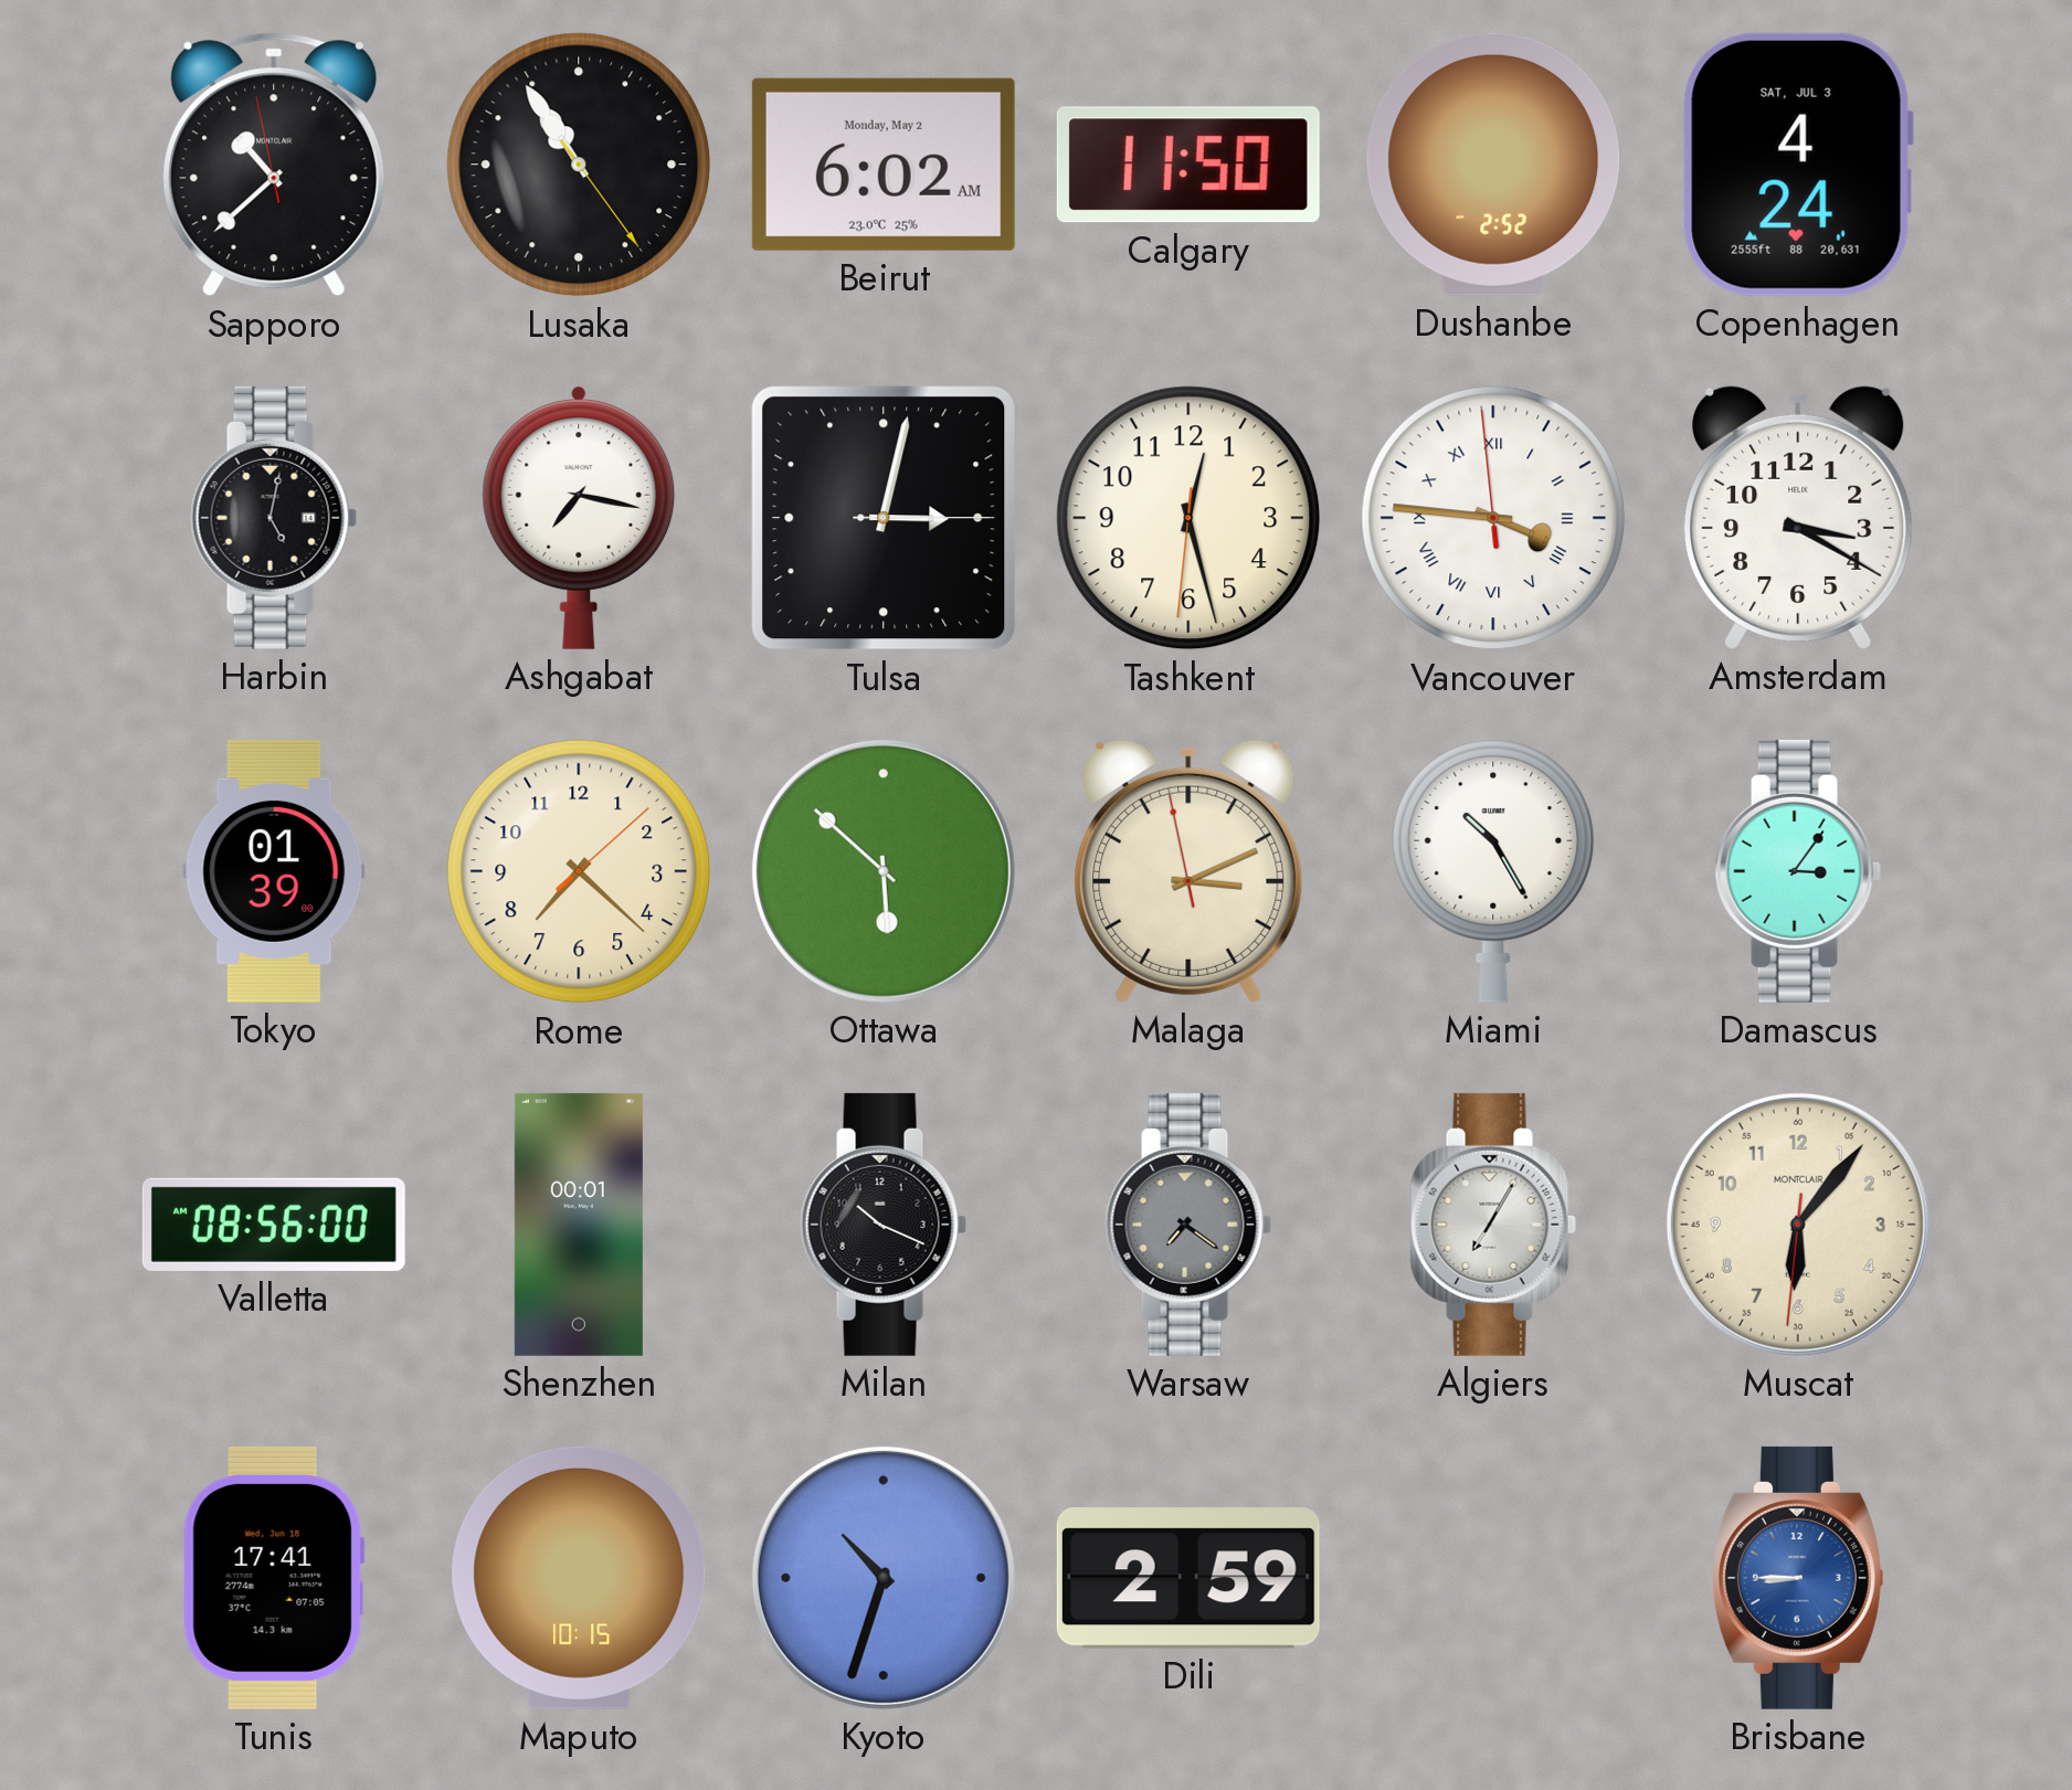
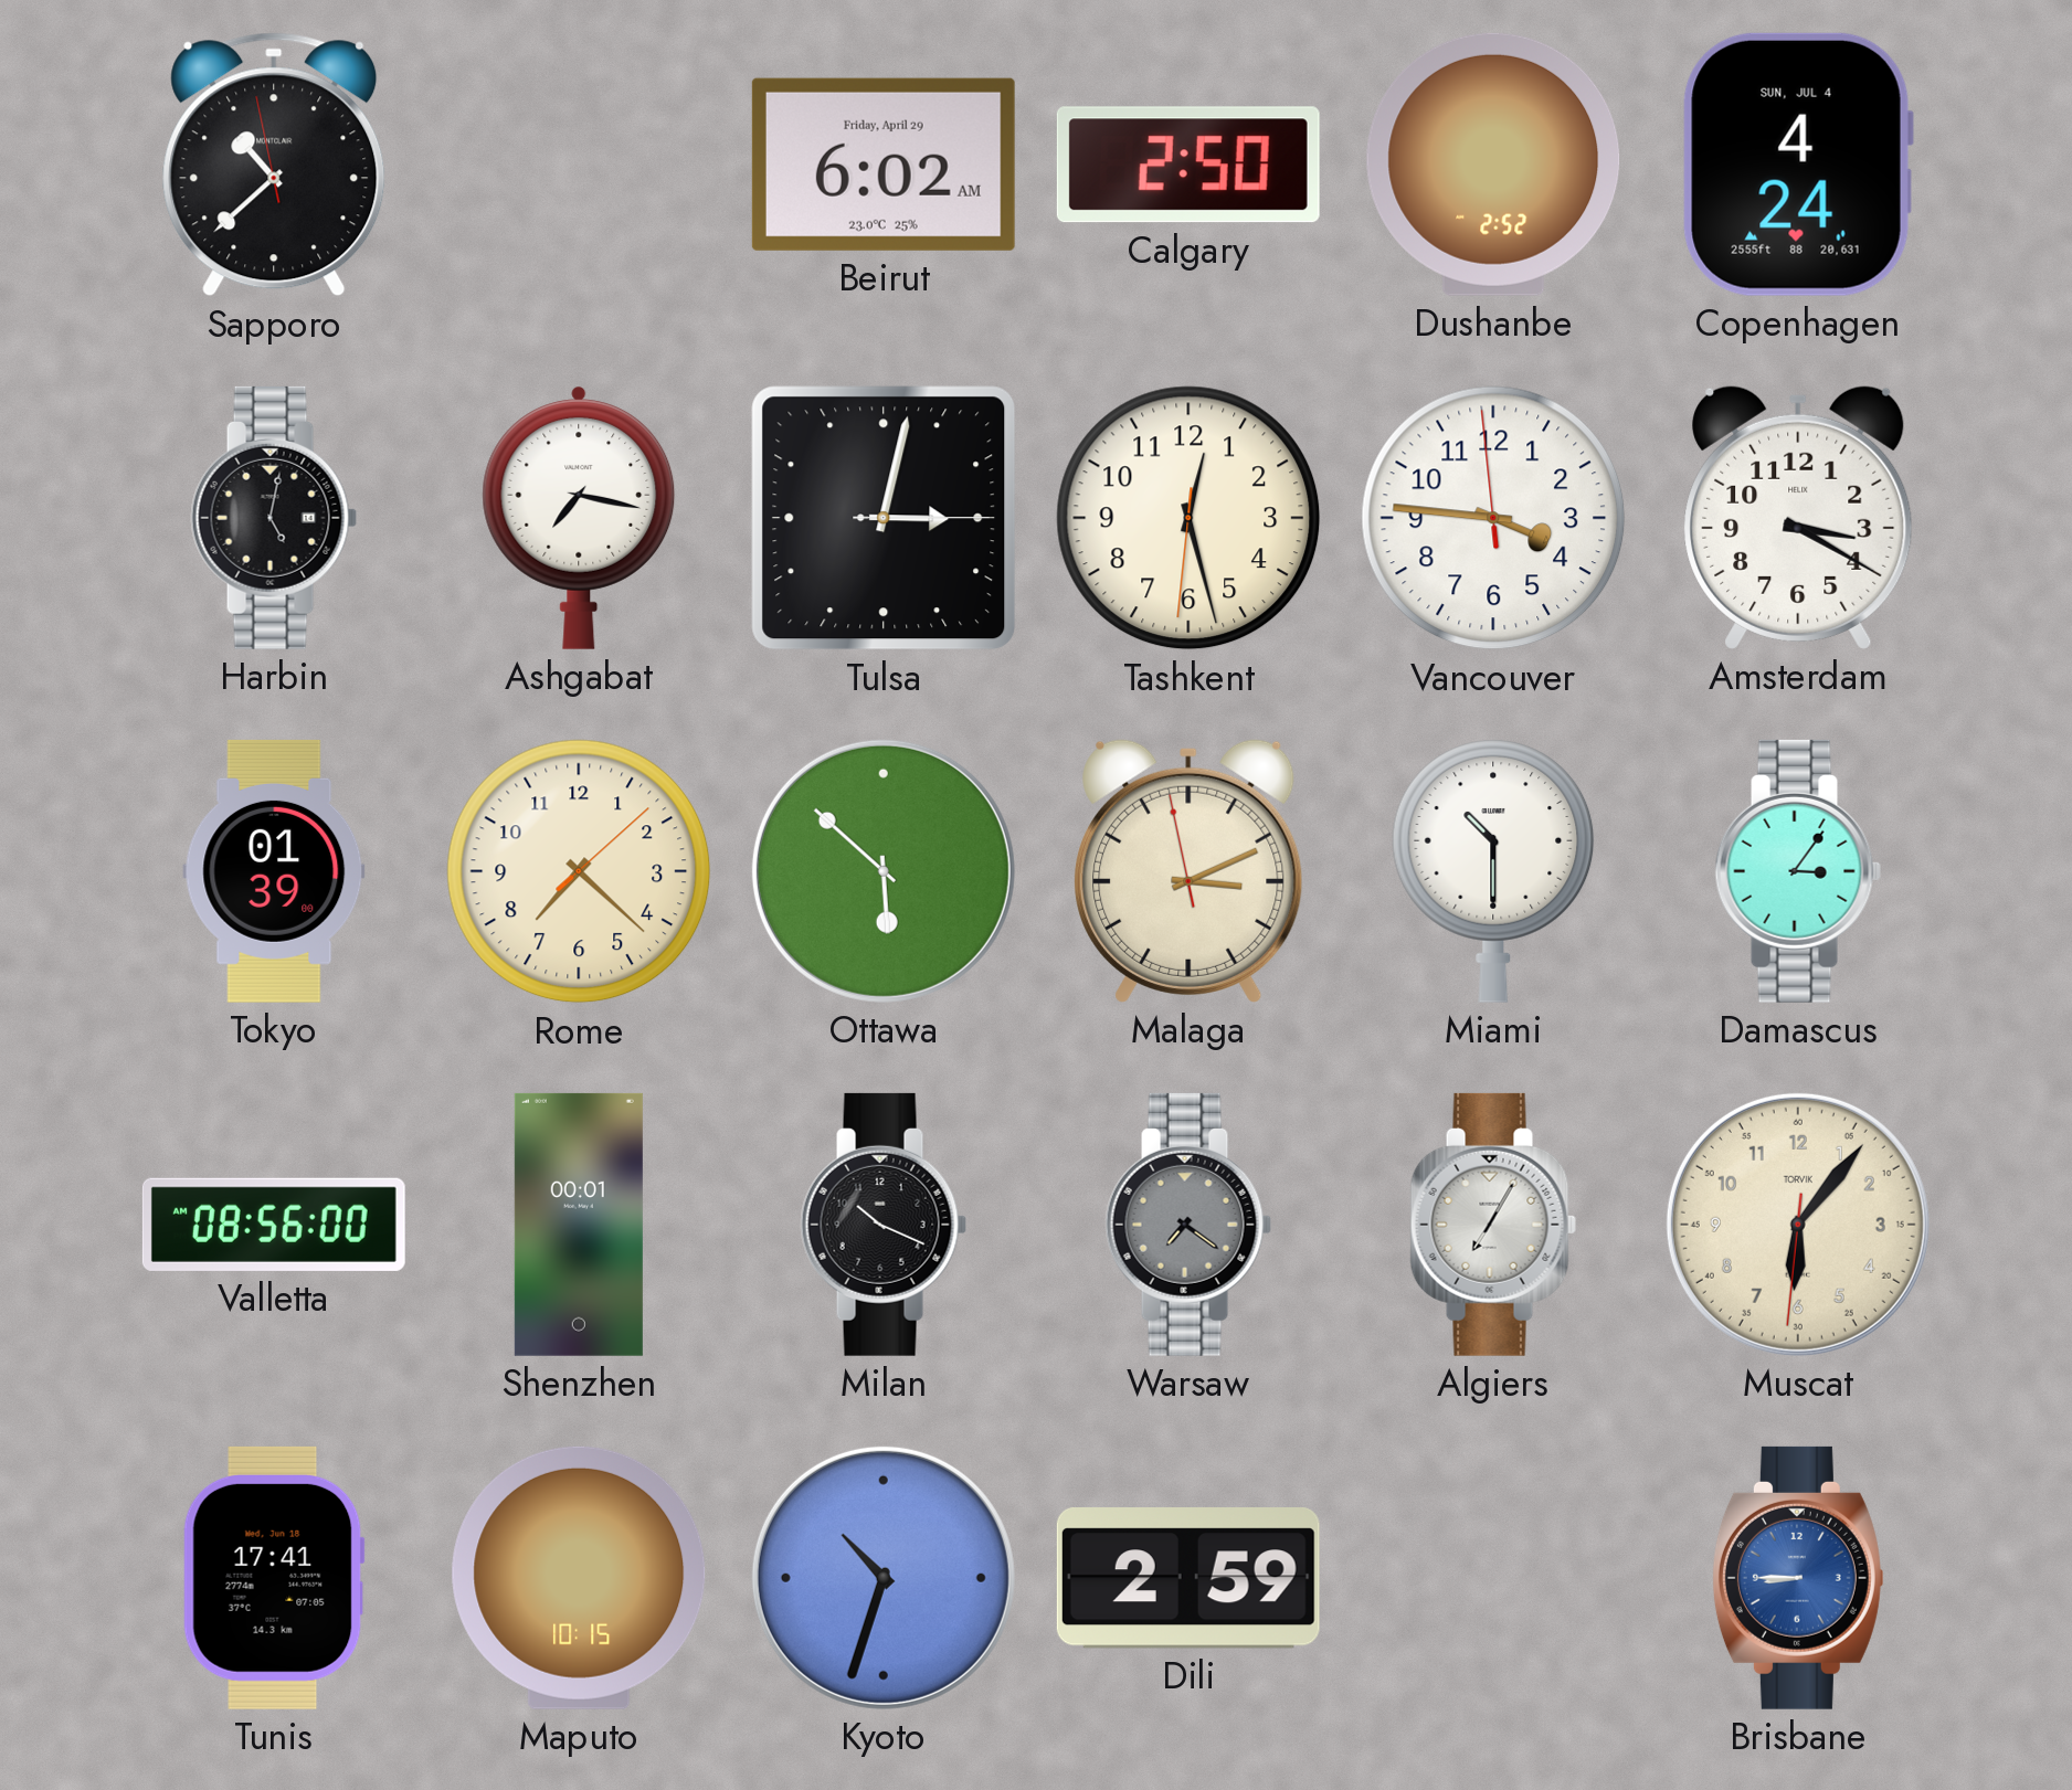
Lusaka: 10:54 -> none (579, 165)
Beirut date: Monday, May 2 -> Friday, April 29 (884, 165)
Calgary: 11:50 -> 2:50 (1188, 165)
Copenhagen date: SAT, JUL 3 -> SUN, JUL 4 (1798, 165)
Vancouver numerals: Roman -> Arabic (1493, 518)
Miami: 10:25 -> 10:30 (1493, 871)
Muscat brand: MONTCLAIR -> TORVIK (1798, 1225)
